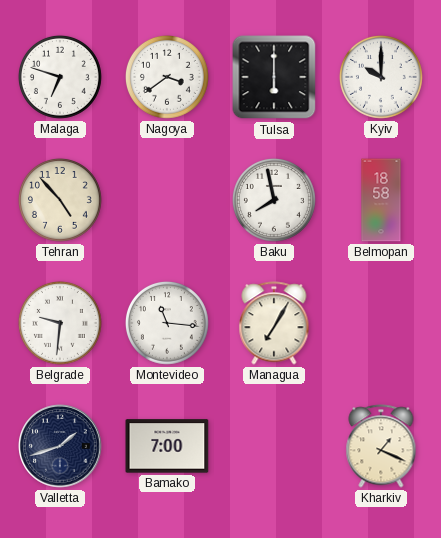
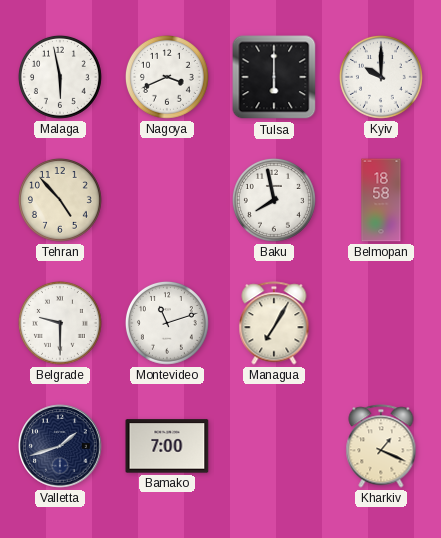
Malaga: 6:48 -> 5:58 (60, 77)
Nagoya: 3:39 -> 3:41 (167, 77)
Belgrade: 9:31 -> 9:30 (60, 323)
Montevideo: 11:16 -> 11:12 (167, 323)
